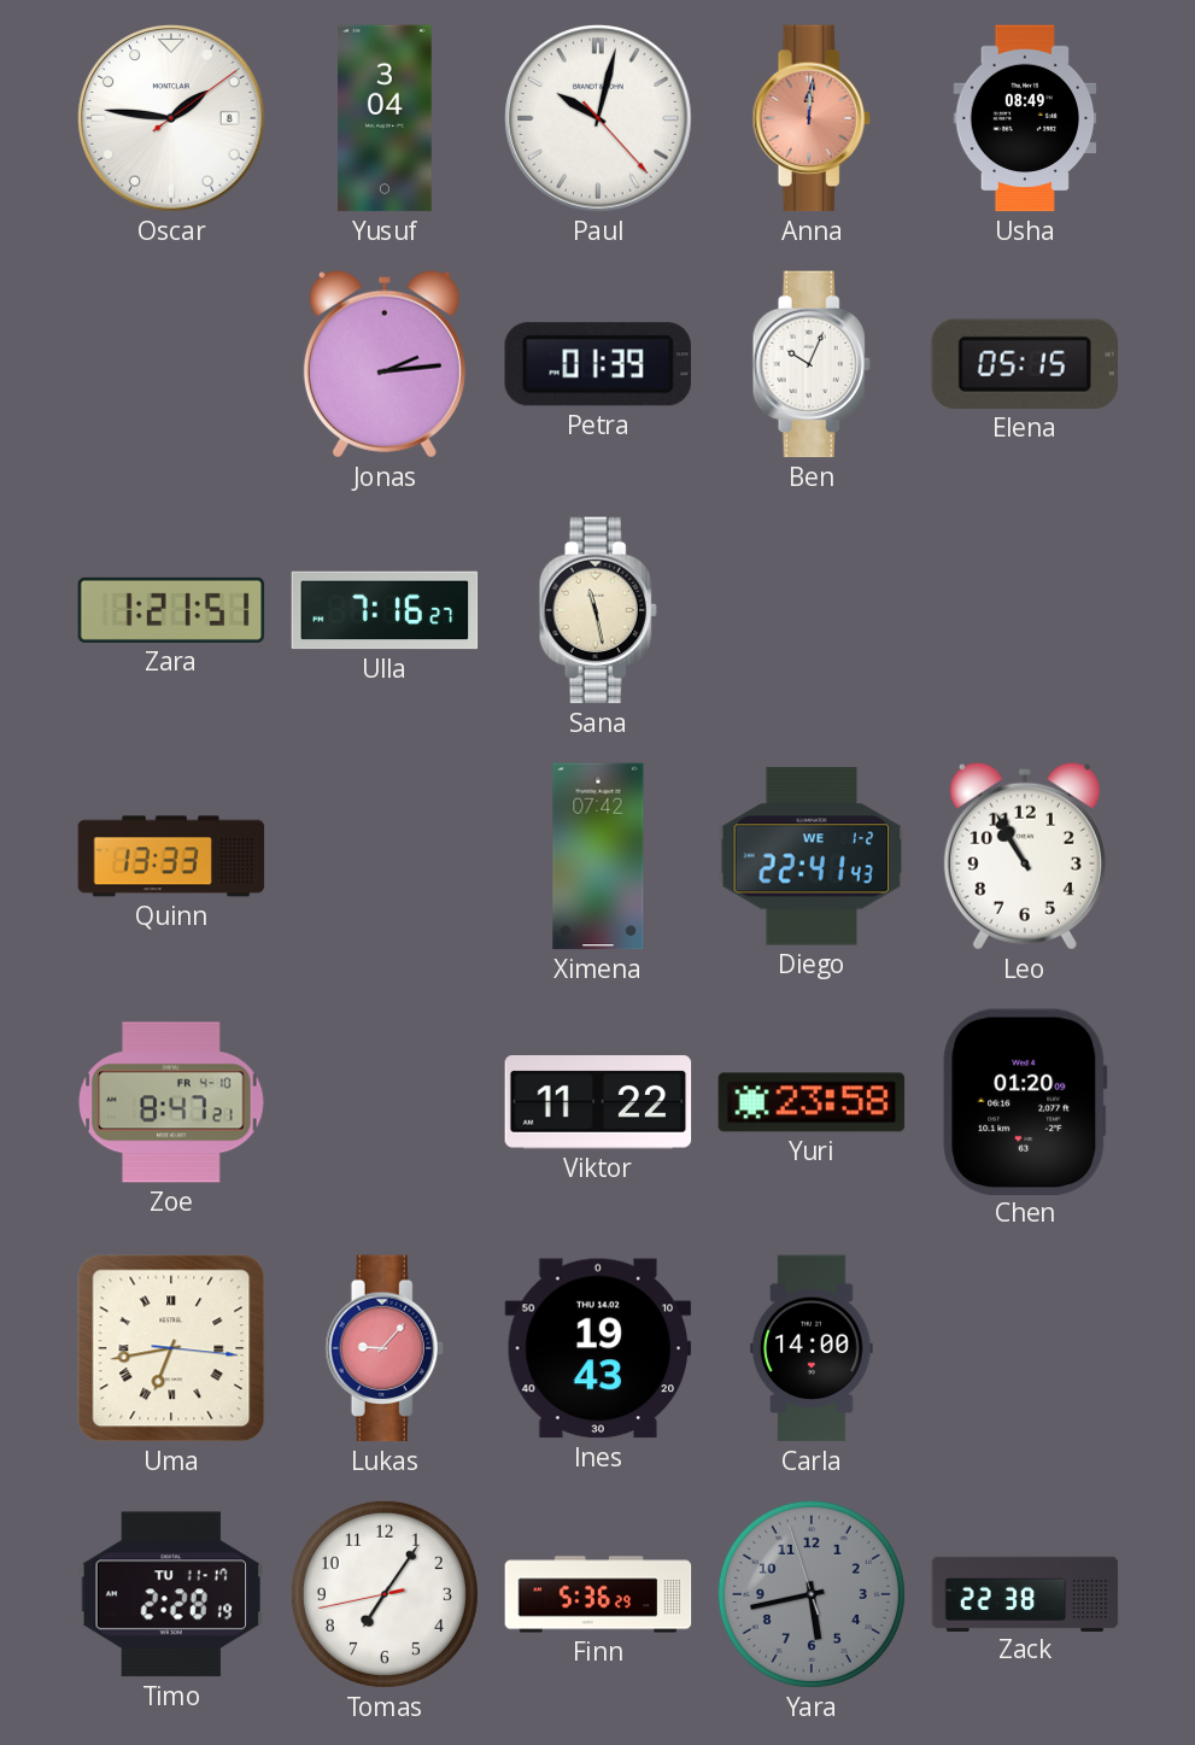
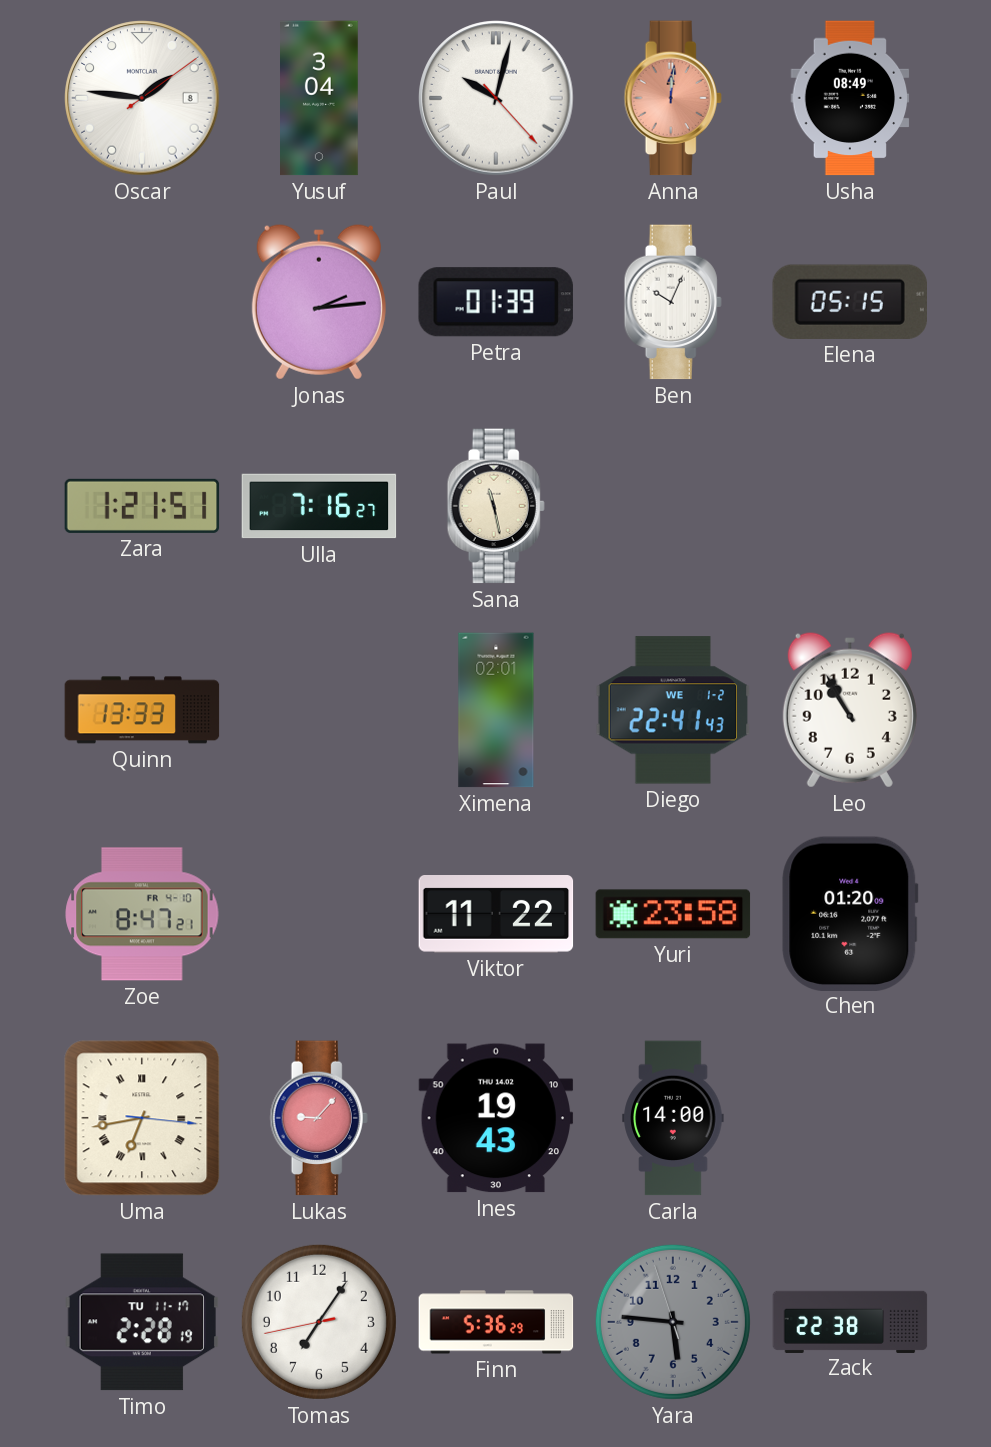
Ximena: 07:42 -> 02:01 (496, 710)
Yara: 5:42 -> 5:45 (673, 1322)
